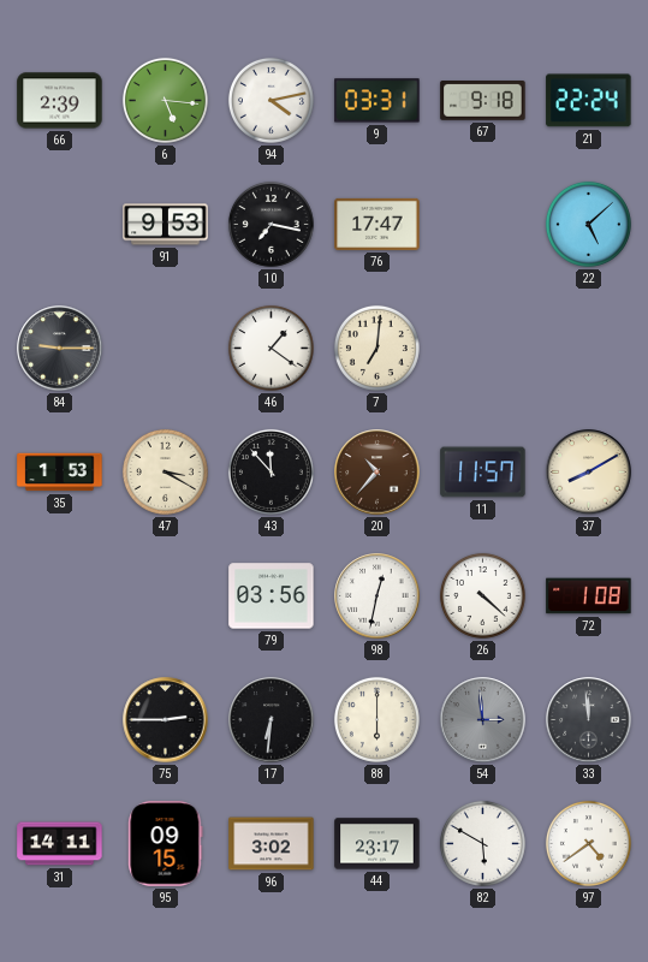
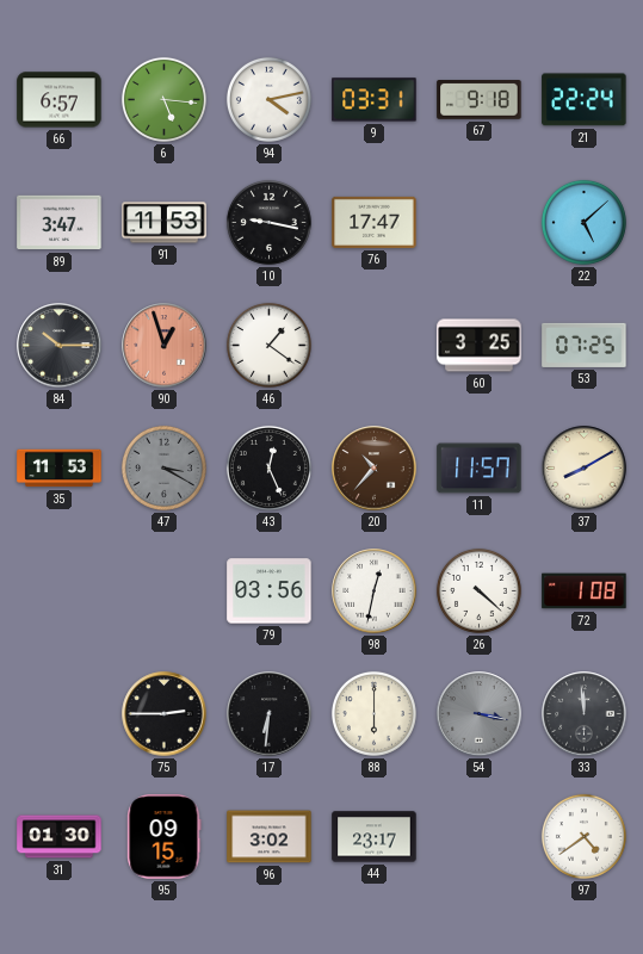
66: 2:39 -> 6:57 (60, 100)
89: none -> 3:47 (60, 223)
91: 9:53 -> 11:53 (165, 223)
10: 7:17 -> 9:17 (268, 222)
84: 9:15 -> 10:15 (60, 346)
90: none -> 12:57 (165, 346)
7: 7:01 -> none (376, 348)
60: none -> 3:25 (480, 346)
53: none -> 07:25 (585, 345)
35: 1:53 -> 11:53 (60, 469)
47 dial: cream -> grey (163, 467)
43: 11:53 -> 12:26 (268, 467)
54: 2:59 -> 3:17 (480, 714)
31: 14:11 -> 01:30 (60, 837)
82: 5:50 -> none (482, 843)
